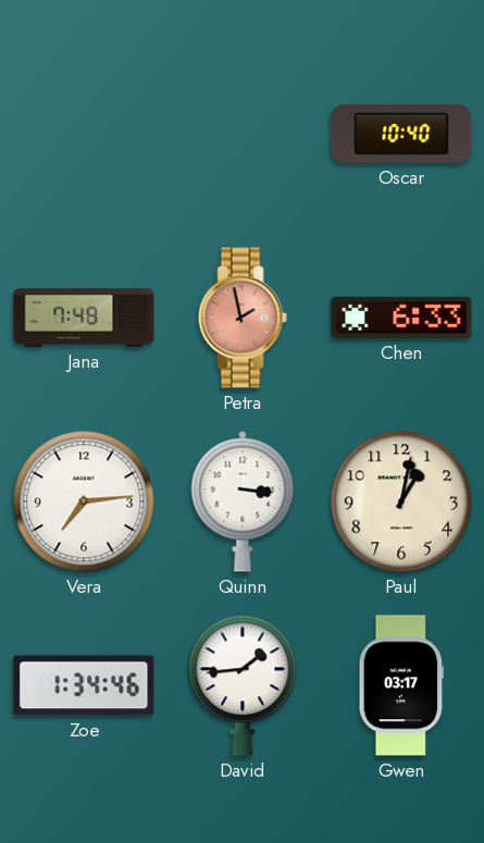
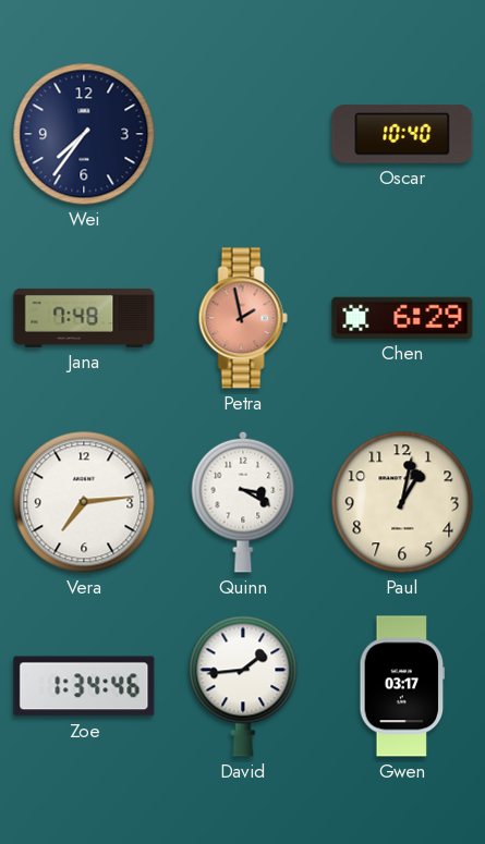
Wei: none -> 7:36 (84, 134)
Chen: 6:33 -> 6:29 (402, 318)
Quinn: 3:16 -> 3:20 (243, 502)
